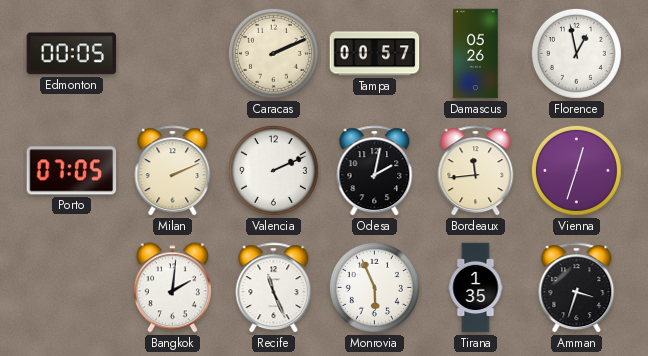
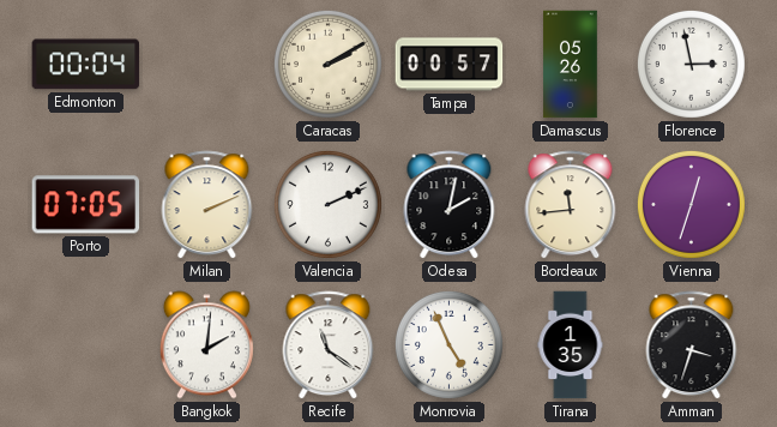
Edmonton: 00:05 -> 00:04 (86, 65)
Caracas: 2:11 -> 2:10 (327, 64)
Florence: 12:58 -> 2:58 (691, 64)
Recife: 11:26 -> 11:21 (329, 345)
Monrovia: 5:56 -> 4:56 (448, 344)
